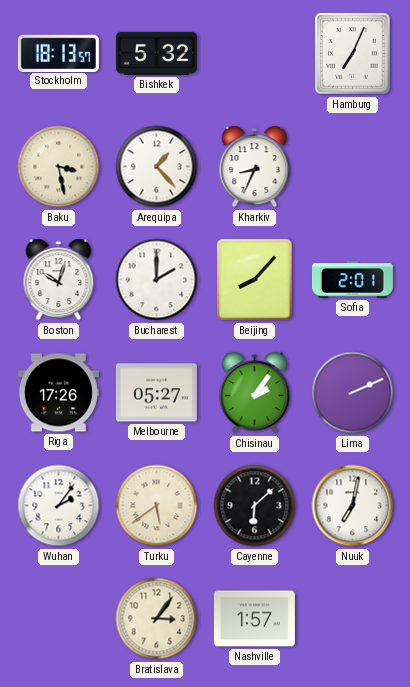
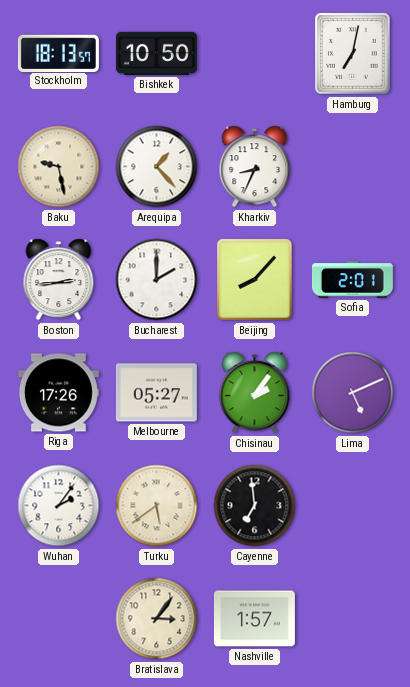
Bishkek: 5:32 -> 10:50 (156, 53)
Hamburg: 7:04 -> 7:02 (353, 54)
Baku: 3:28 -> 9:28 (59, 167)
Boston: 10:03 -> 2:44 (59, 280)
Lima: 2:11 -> 5:11 (353, 393)
Cayenne: 6:08 -> 6:59 (255, 506)
Nuuk: 7:02 -> none (353, 506)
